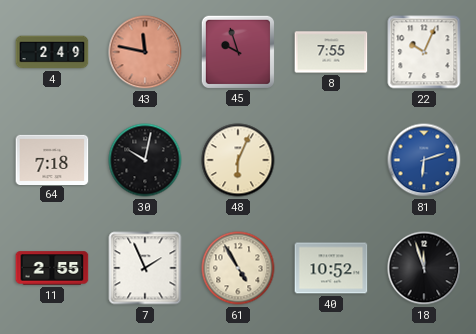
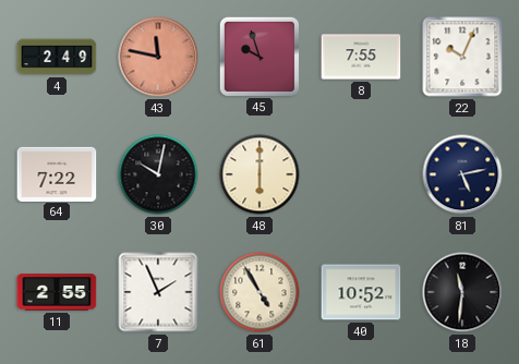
64: 7:18 -> 7:22 (57, 173)
48: 6:04 -> 6:00 (259, 174)
81: 6:12 -> 5:13 (462, 174)
81 dial: blue -> navy (462, 174)
18: 11:57 -> 11:31 (462, 292)
